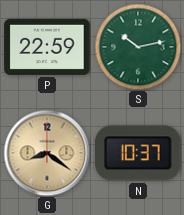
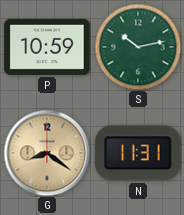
P: 22:59 -> 10:59 (47, 47)
N: 10:37 -> 11:31 (138, 153)
